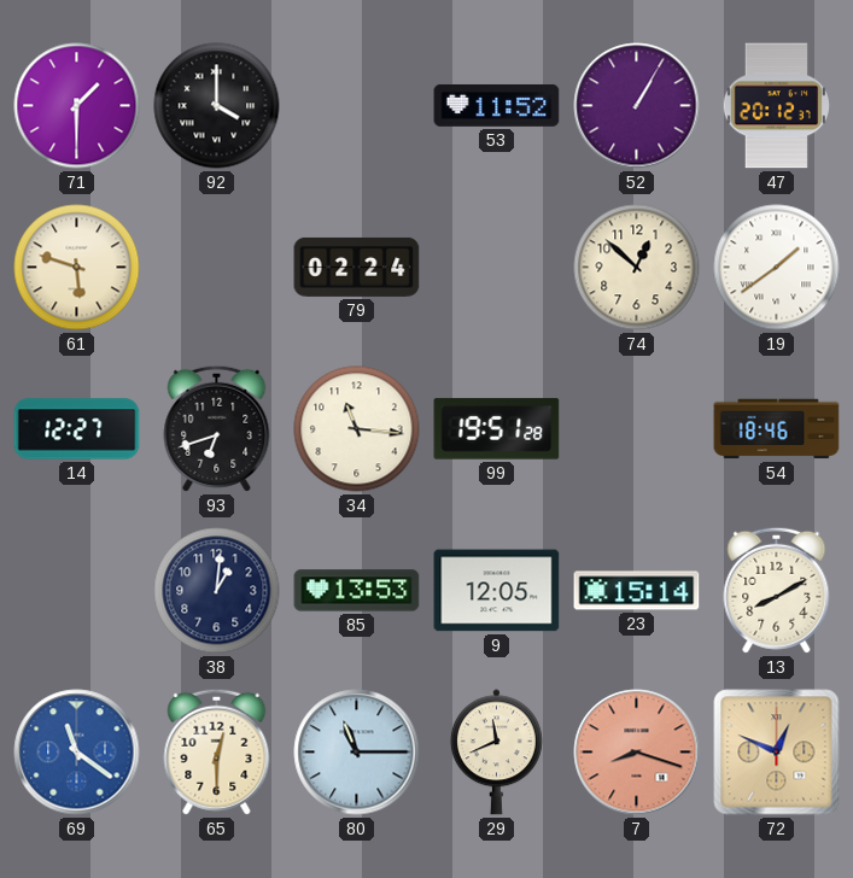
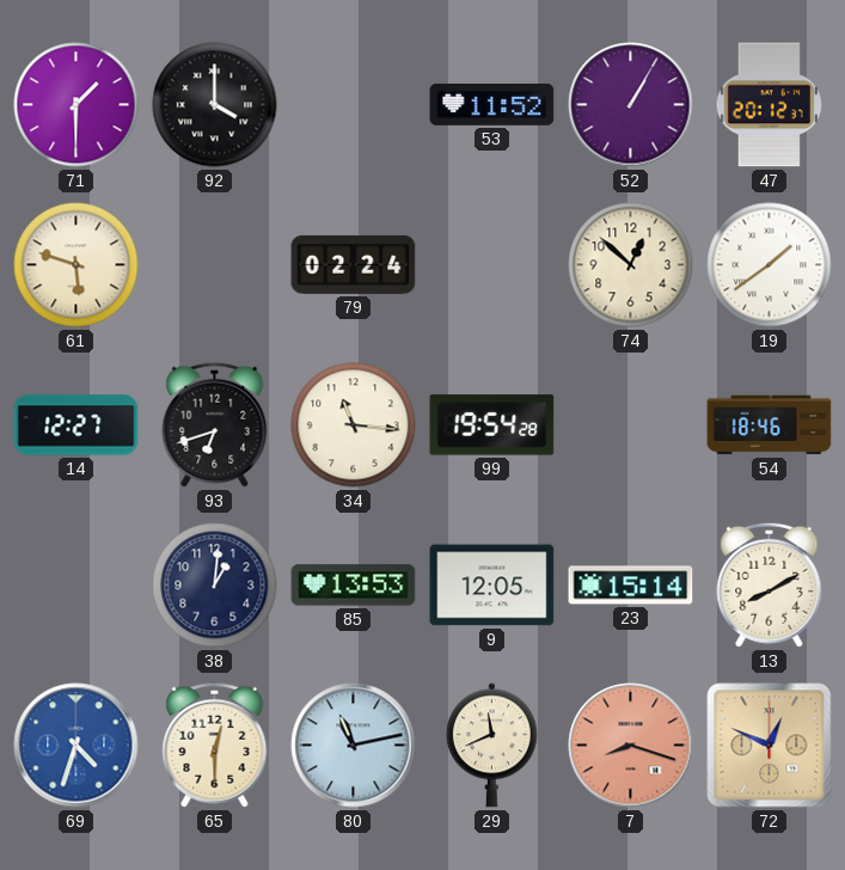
99: 19:51 -> 19:54 (492, 425)
69: 11:21 -> 4:33 (76, 746)
80: 11:15 -> 11:13 (354, 746)
